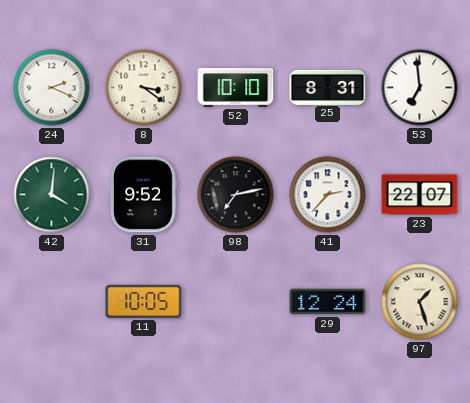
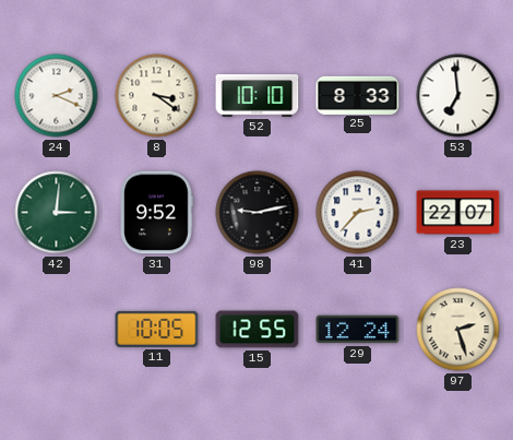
25: 8:31 -> 8:33 (358, 95)
42: 4:01 -> 3:01 (57, 213)
98: 7:13 -> 9:13 (258, 213)
15: none -> 12:55 (258, 330)
97: 1:27 -> 2:27 (458, 330)
